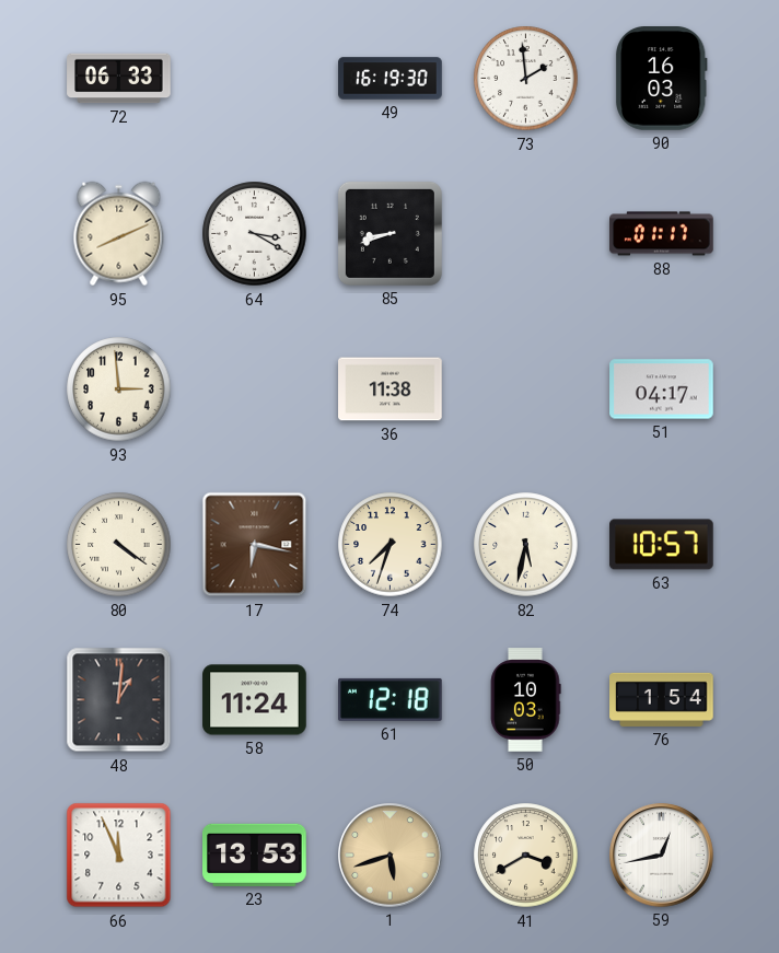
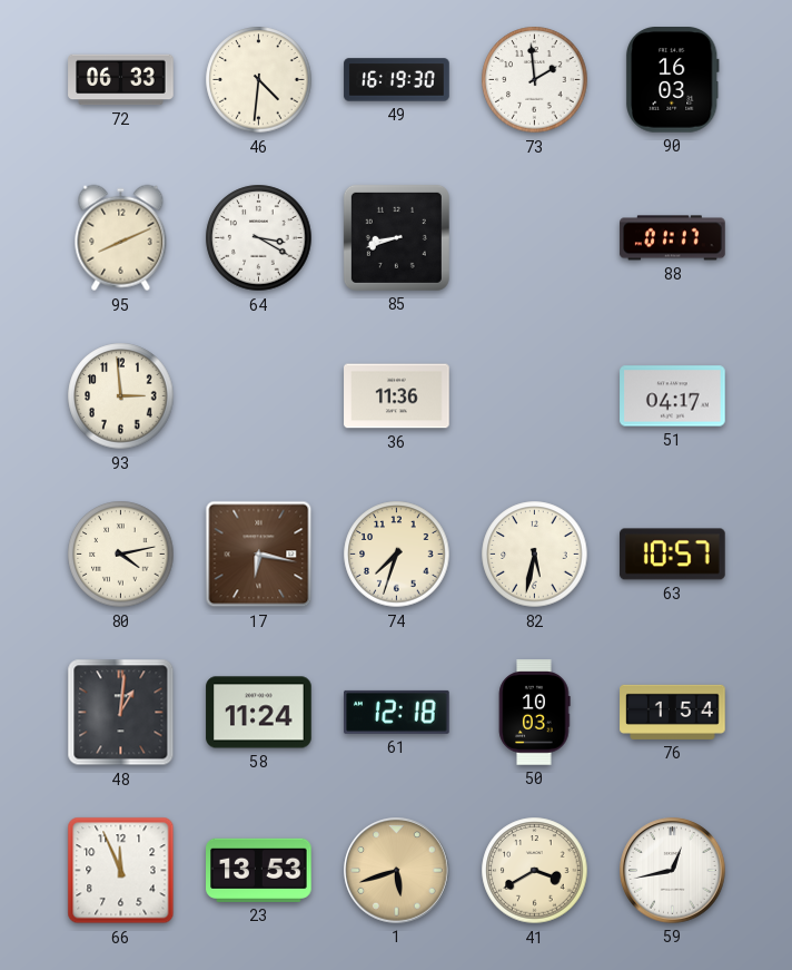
46: none -> 4:31 (259, 80)
36: 11:38 -> 11:36 (397, 396)
80: 4:21 -> 4:13 (121, 555)
